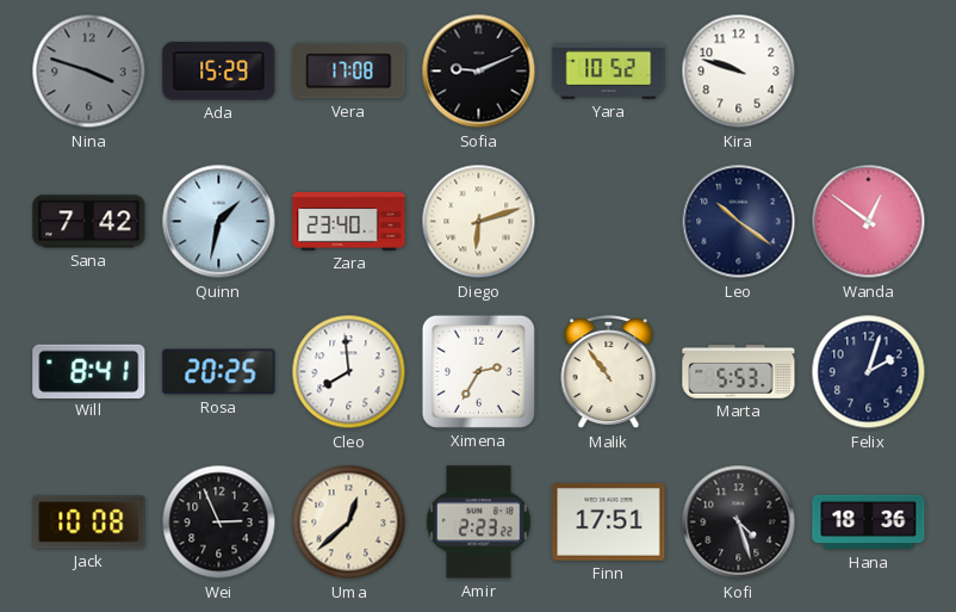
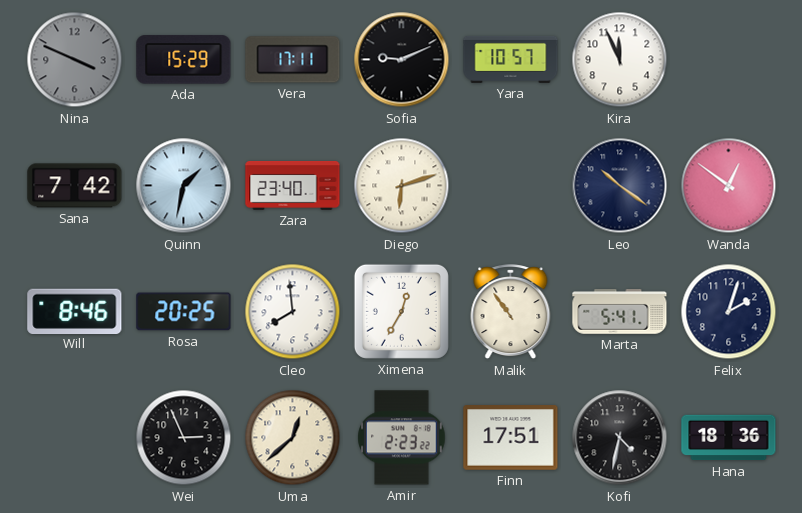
Nina: 3:48 -> 3:49 (75, 60)
Vera: 17:08 -> 17:11 (293, 60)
Yara: 10:52 -> 10:57 (511, 59)
Kira: 9:48 -> 11:56 (620, 60)
Will: 8:41 -> 8:46 (75, 311)
Ximena: 2:35 -> 12:35 (401, 311)
Marta: 5:53 -> 5:41 (620, 312)
Jack: 10:08 -> none (89, 523)
Kofi: 4:27 -> 4:32 (620, 438)
